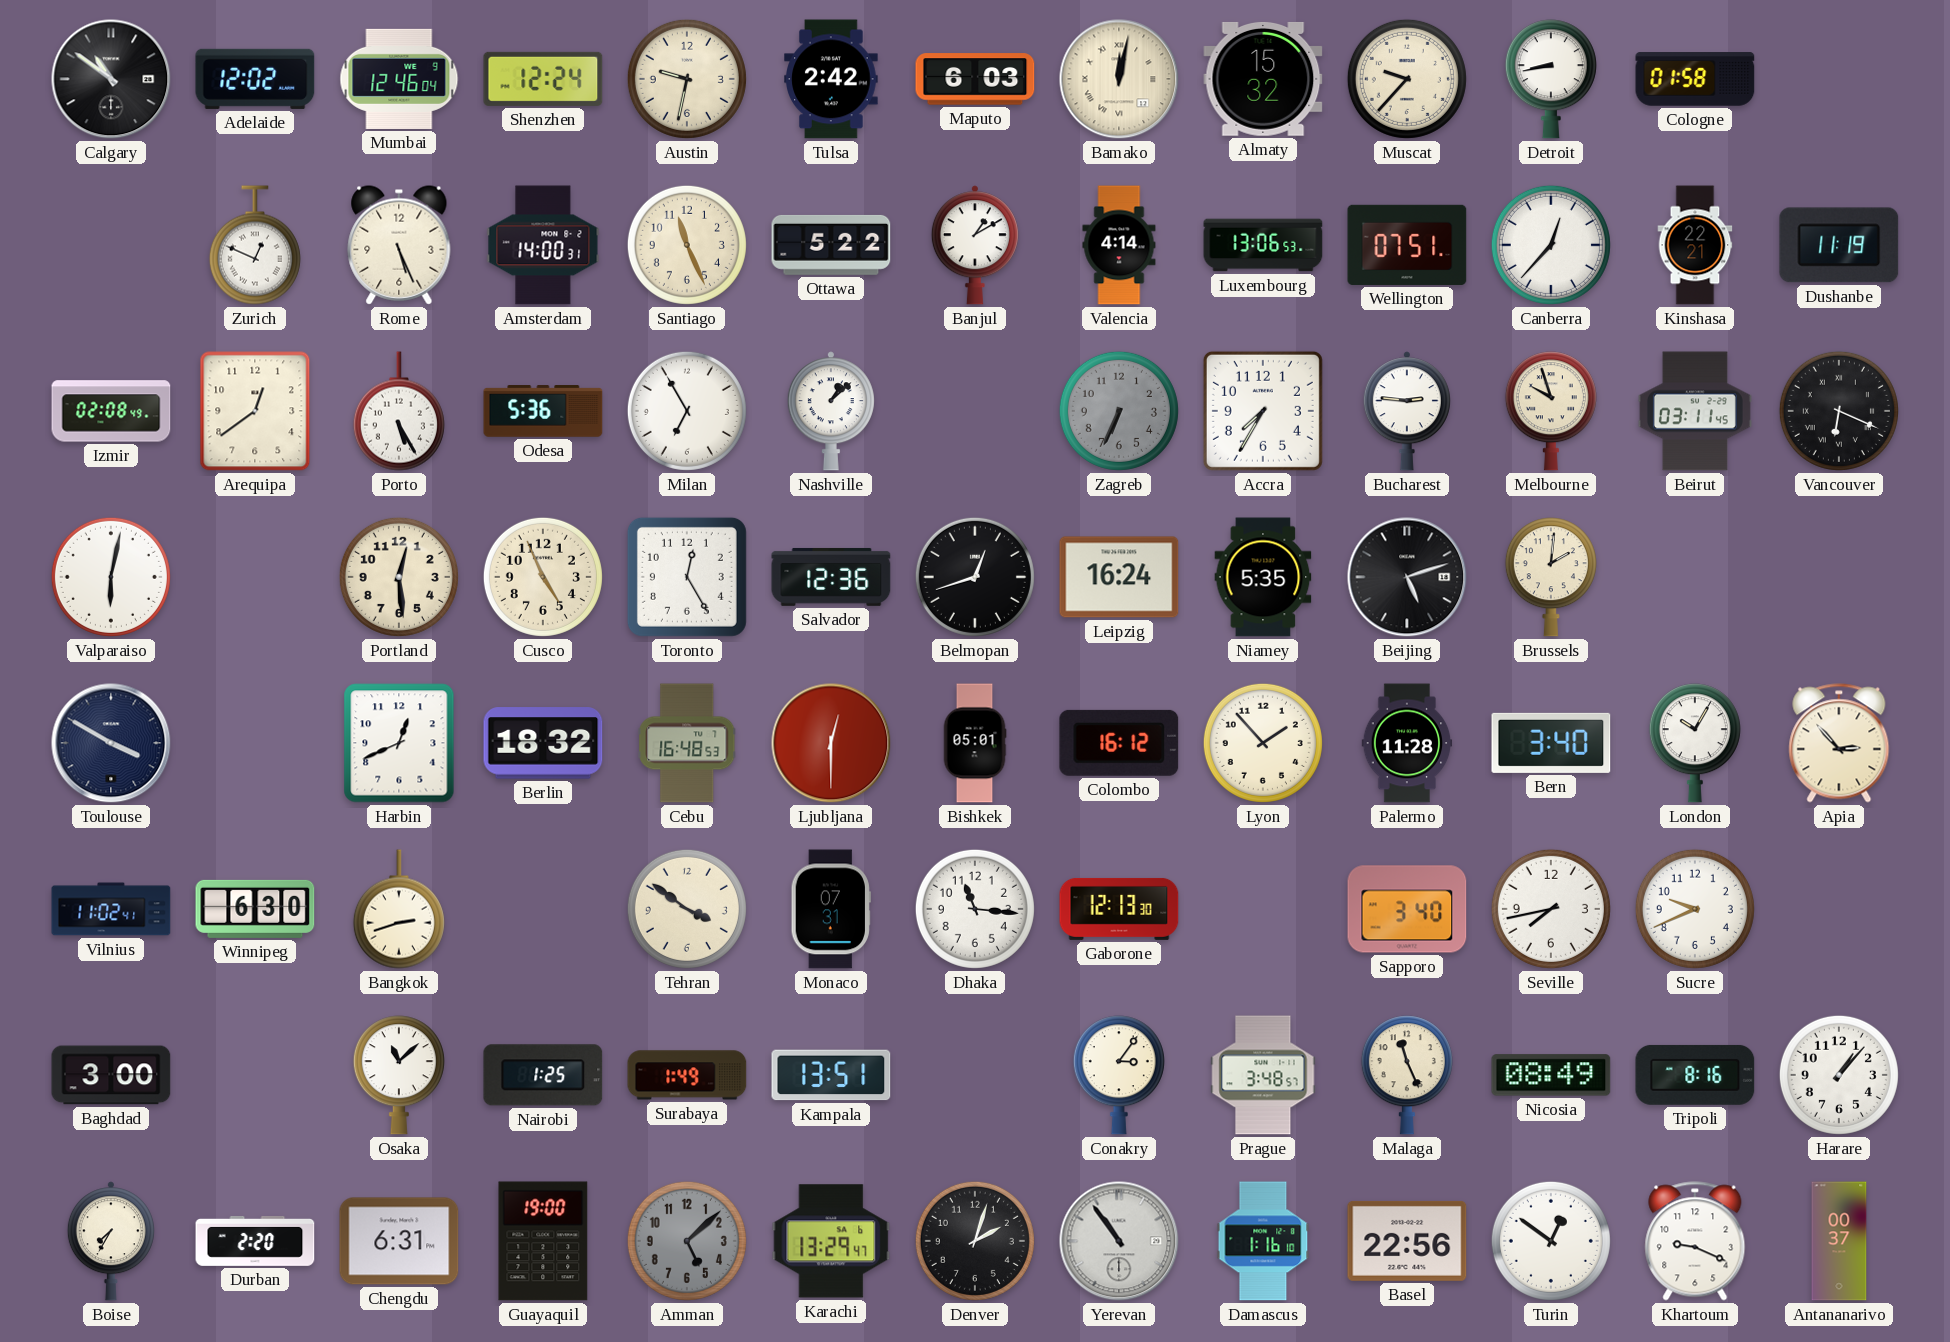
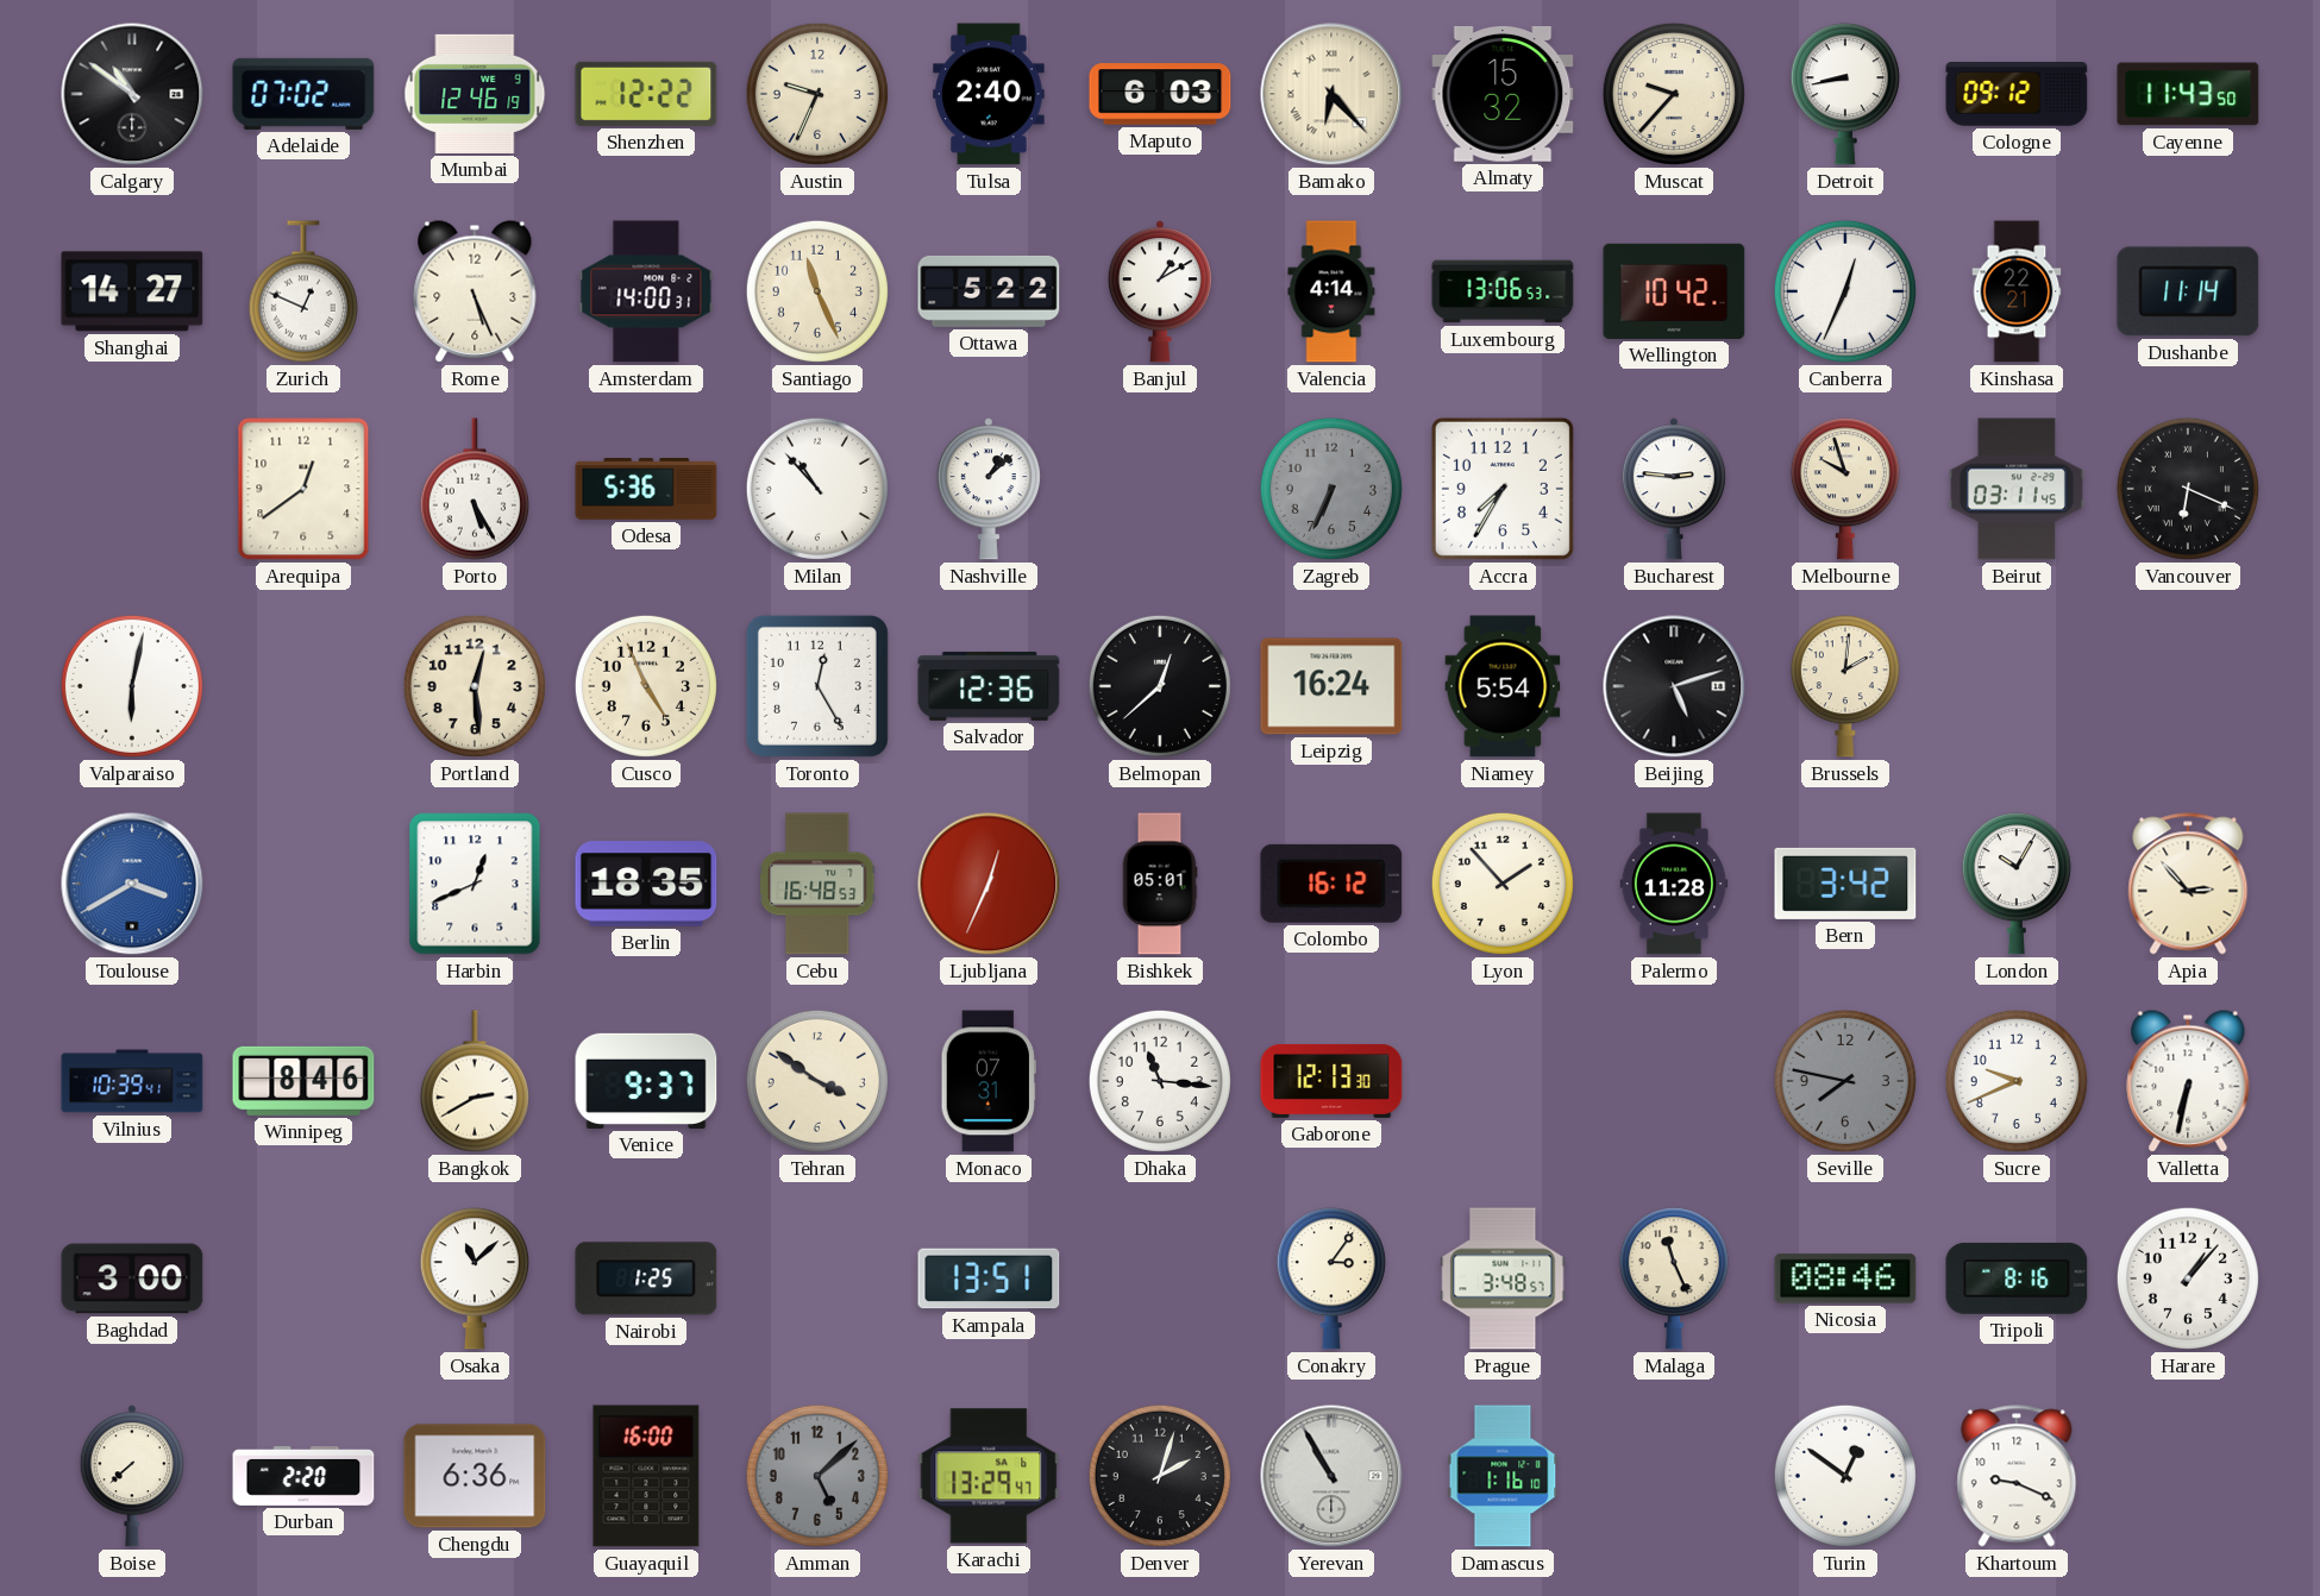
Adelaide: 12:02 -> 07:02 (303, 94)
Mumbai: 12:46:04 -> 12:46:19 (475, 94)
Shenzhen: 12:24 -> 12:22 (646, 94)
Austin: 9:32 -> 9:34 (817, 94)
Tulsa: 2:42 -> 2:40 (989, 94)
Bamako: 12:02 -> 6:23 (1331, 94)
Cologne: 01:58 -> 09:12 (2017, 94)
Cayenne: none -> 11:43 (2188, 94)
Shanghai: none -> 14:27 (132, 291)
Wellington: 07:51 -> 10:42 (1674, 291)
Canberra: 12:37 -> 12:34 (1845, 291)
Dushanbe: 11:19 -> 11:14 (2188, 291)
Izmir: 02:08 -> none (111, 411)
Milan: 6:55 -> 10:53 (817, 489)
Belmopan: 12:42 -> 12:38 (1160, 686)
Niamey: 5:35 -> 5:54 (1503, 686)
Toulouse: 3:50 -> 3:40 (132, 884)
Toulouse dial: navy -> blue (132, 884)
Berlin: 18:32 -> 18:35 (646, 884)
Ljubljana: 12:30 -> 12:34 (989, 884)
Bern: 3:40 -> 3:42 (1845, 884)
Vilnius: 11:02 -> 10:39 (132, 1081)
Winnipeg: 6:30 -> 8:46 (303, 1081)
Bangkok: 2:42 -> 2:40 (475, 1081)
Venice: none -> 9:37 (646, 1081)
Sapporo: 3:40 -> none (1407, 909)
Seville: 7:43 -> 7:47 (1845, 1081)
Seville dial: white -> grey (1845, 1081)
Valletta: none -> 6:32 (2188, 1081)
Surabaya: 1:49 -> none (687, 1075)
Nicosia: 08:49 -> 08:46 (1845, 1278)
Boise: 7:35 -> 7:38 (132, 1476)
Chengdu: 6:31 -> 6:36 (475, 1476)
Guayaquil: 19:00 -> 16:00 (646, 1476)
Yerevan: 10:54 -> 10:55 (1331, 1476)
Basel: 22:56 -> none (1407, 1241)
Antananarivo: 00:37 -> none (1839, 1241)
